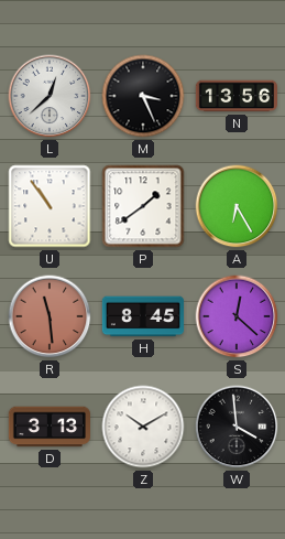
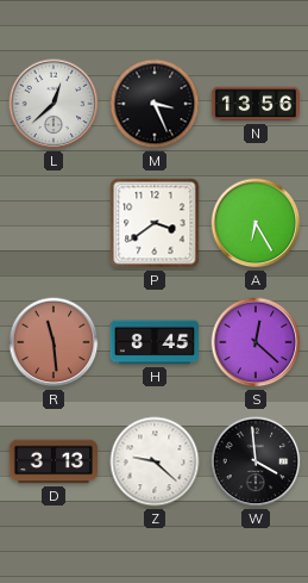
U: 10:54 -> none (50, 206)
P: 1:39 -> 3:39 (155, 223)
Z: 10:10 -> 9:22 (155, 461)
